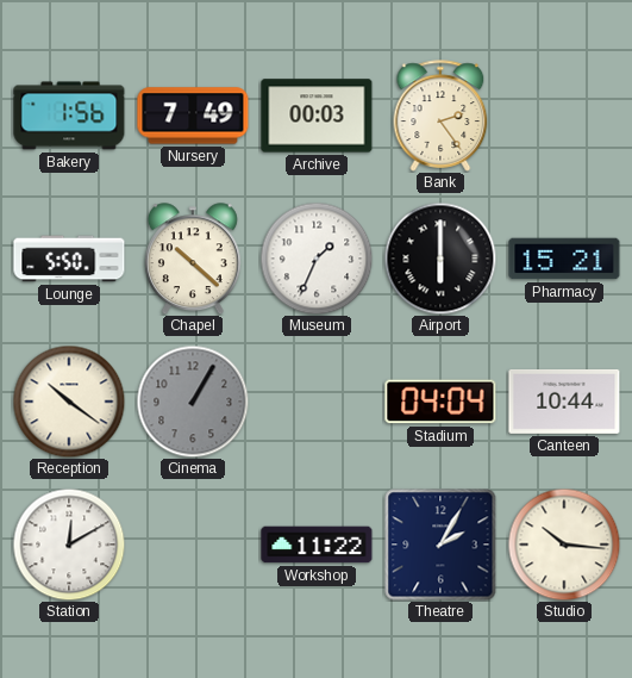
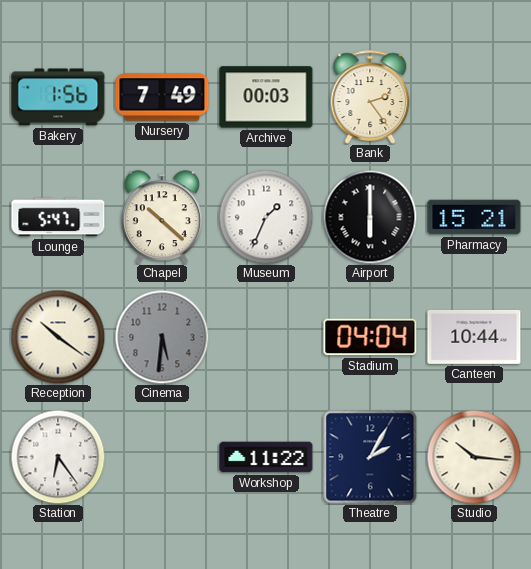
Lounge: 5:50 -> 5:47 (58, 217)
Cinema: 1:05 -> 5:31 (162, 337)
Station: 12:10 -> 6:24 (58, 457)
